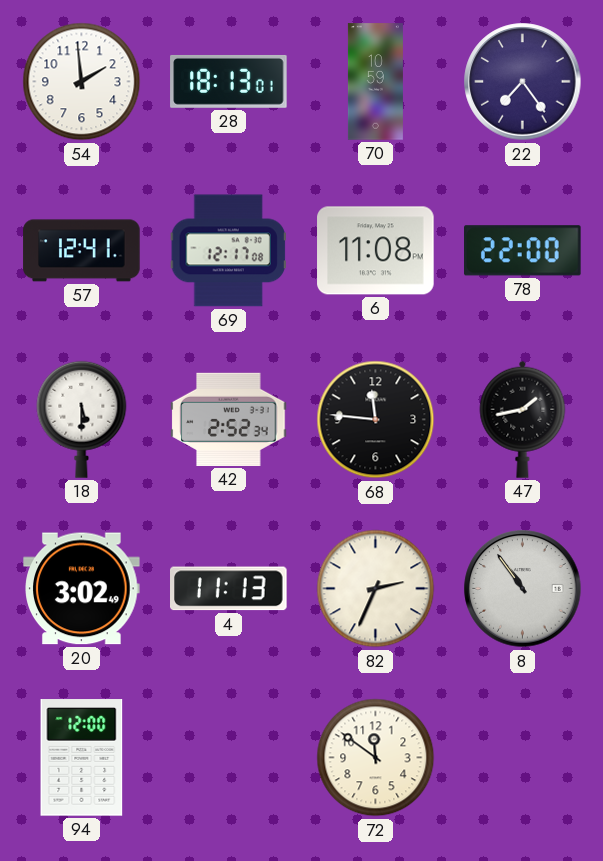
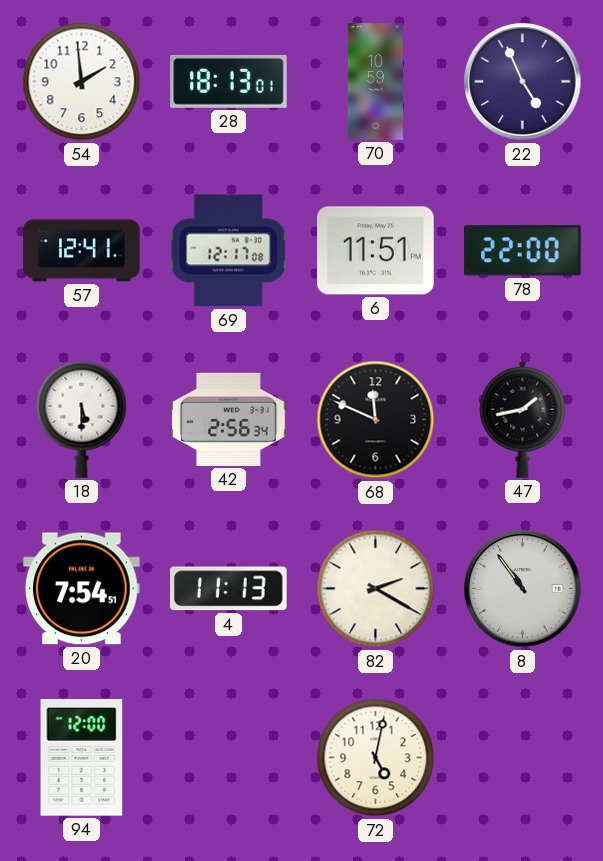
22: 7:24 -> 4:56 (523, 82)
6: 11:08 -> 11:51 (376, 251)
42: 2:52 -> 2:56 (229, 419)
68: 11:46 -> 11:49 (376, 420)
20: 3:02 -> 7:54 (82, 589)
82: 2:34 -> 2:20 (376, 589)
72: 11:51 -> 5:02 (376, 758)
